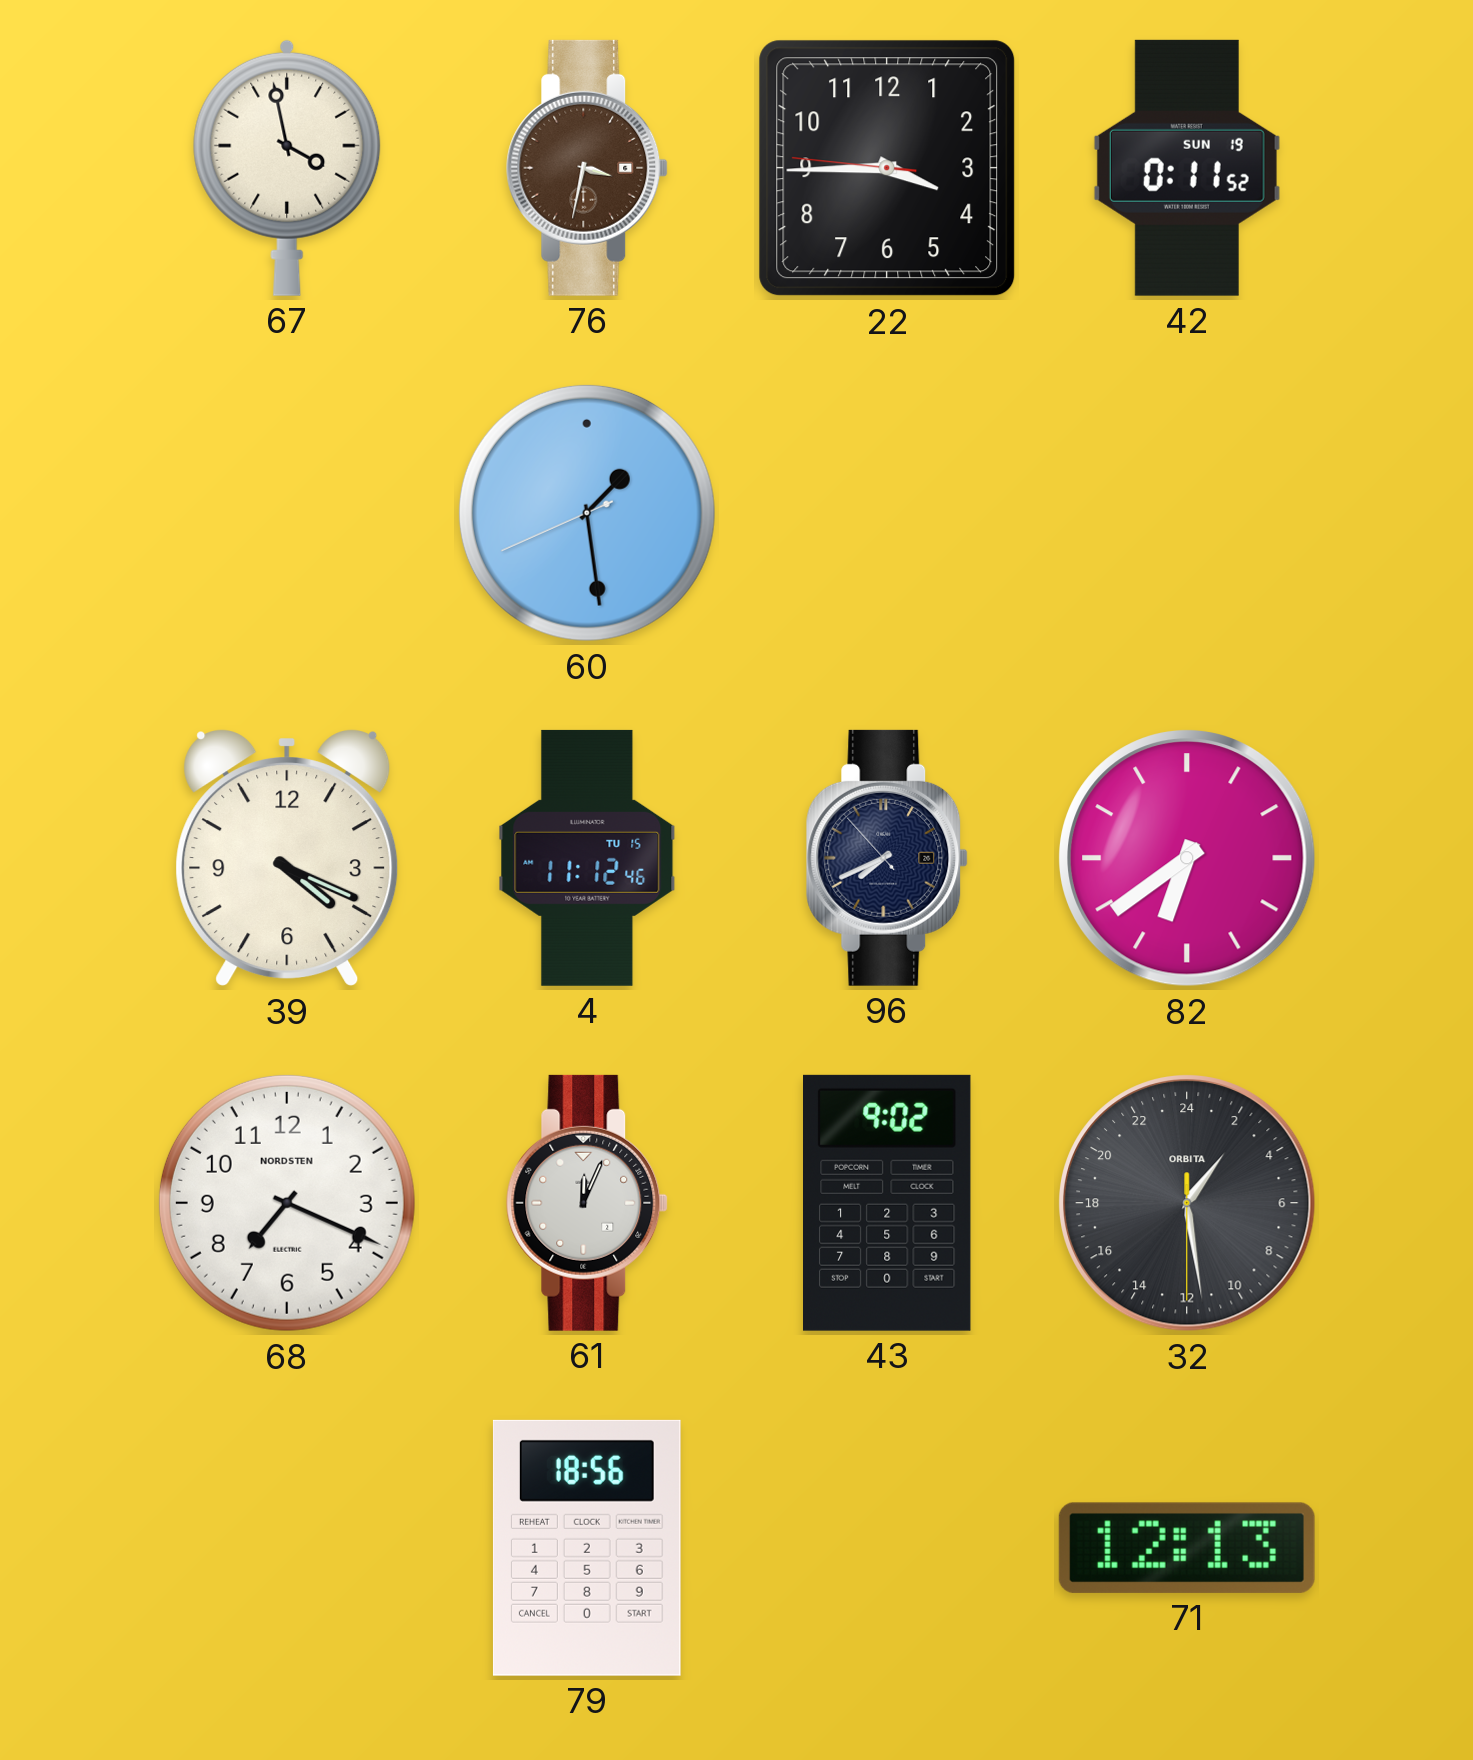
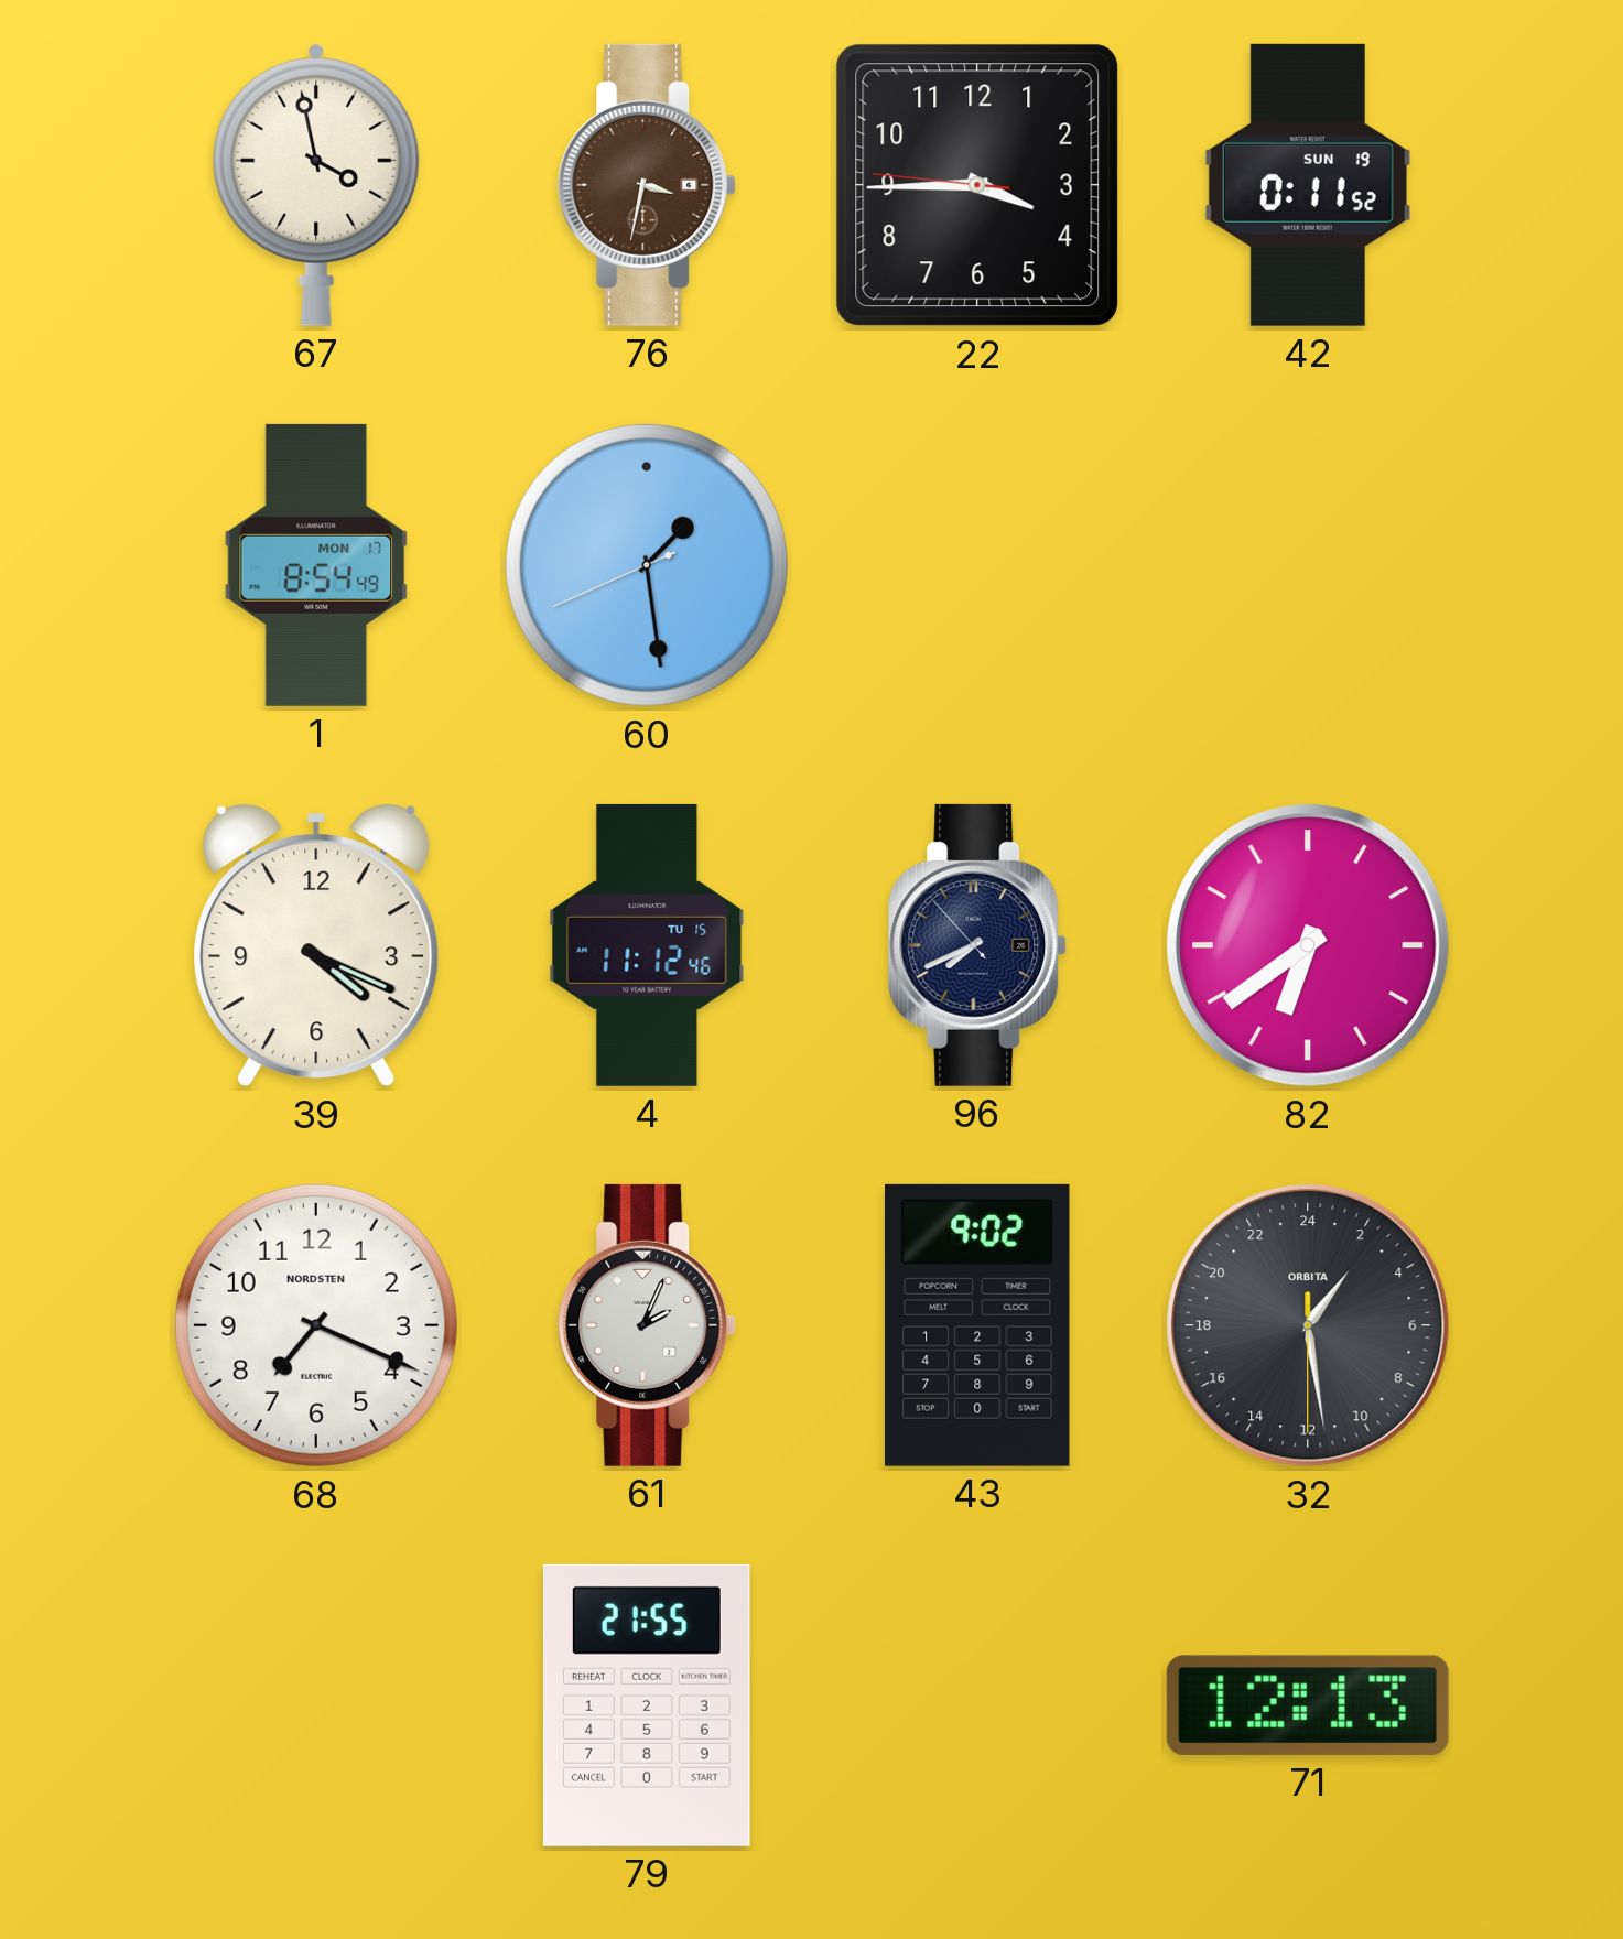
1: none -> 8:54 (316, 565)
61: 12:04 -> 2:04 (647, 1325)
79: 18:56 -> 21:55 (647, 1705)
